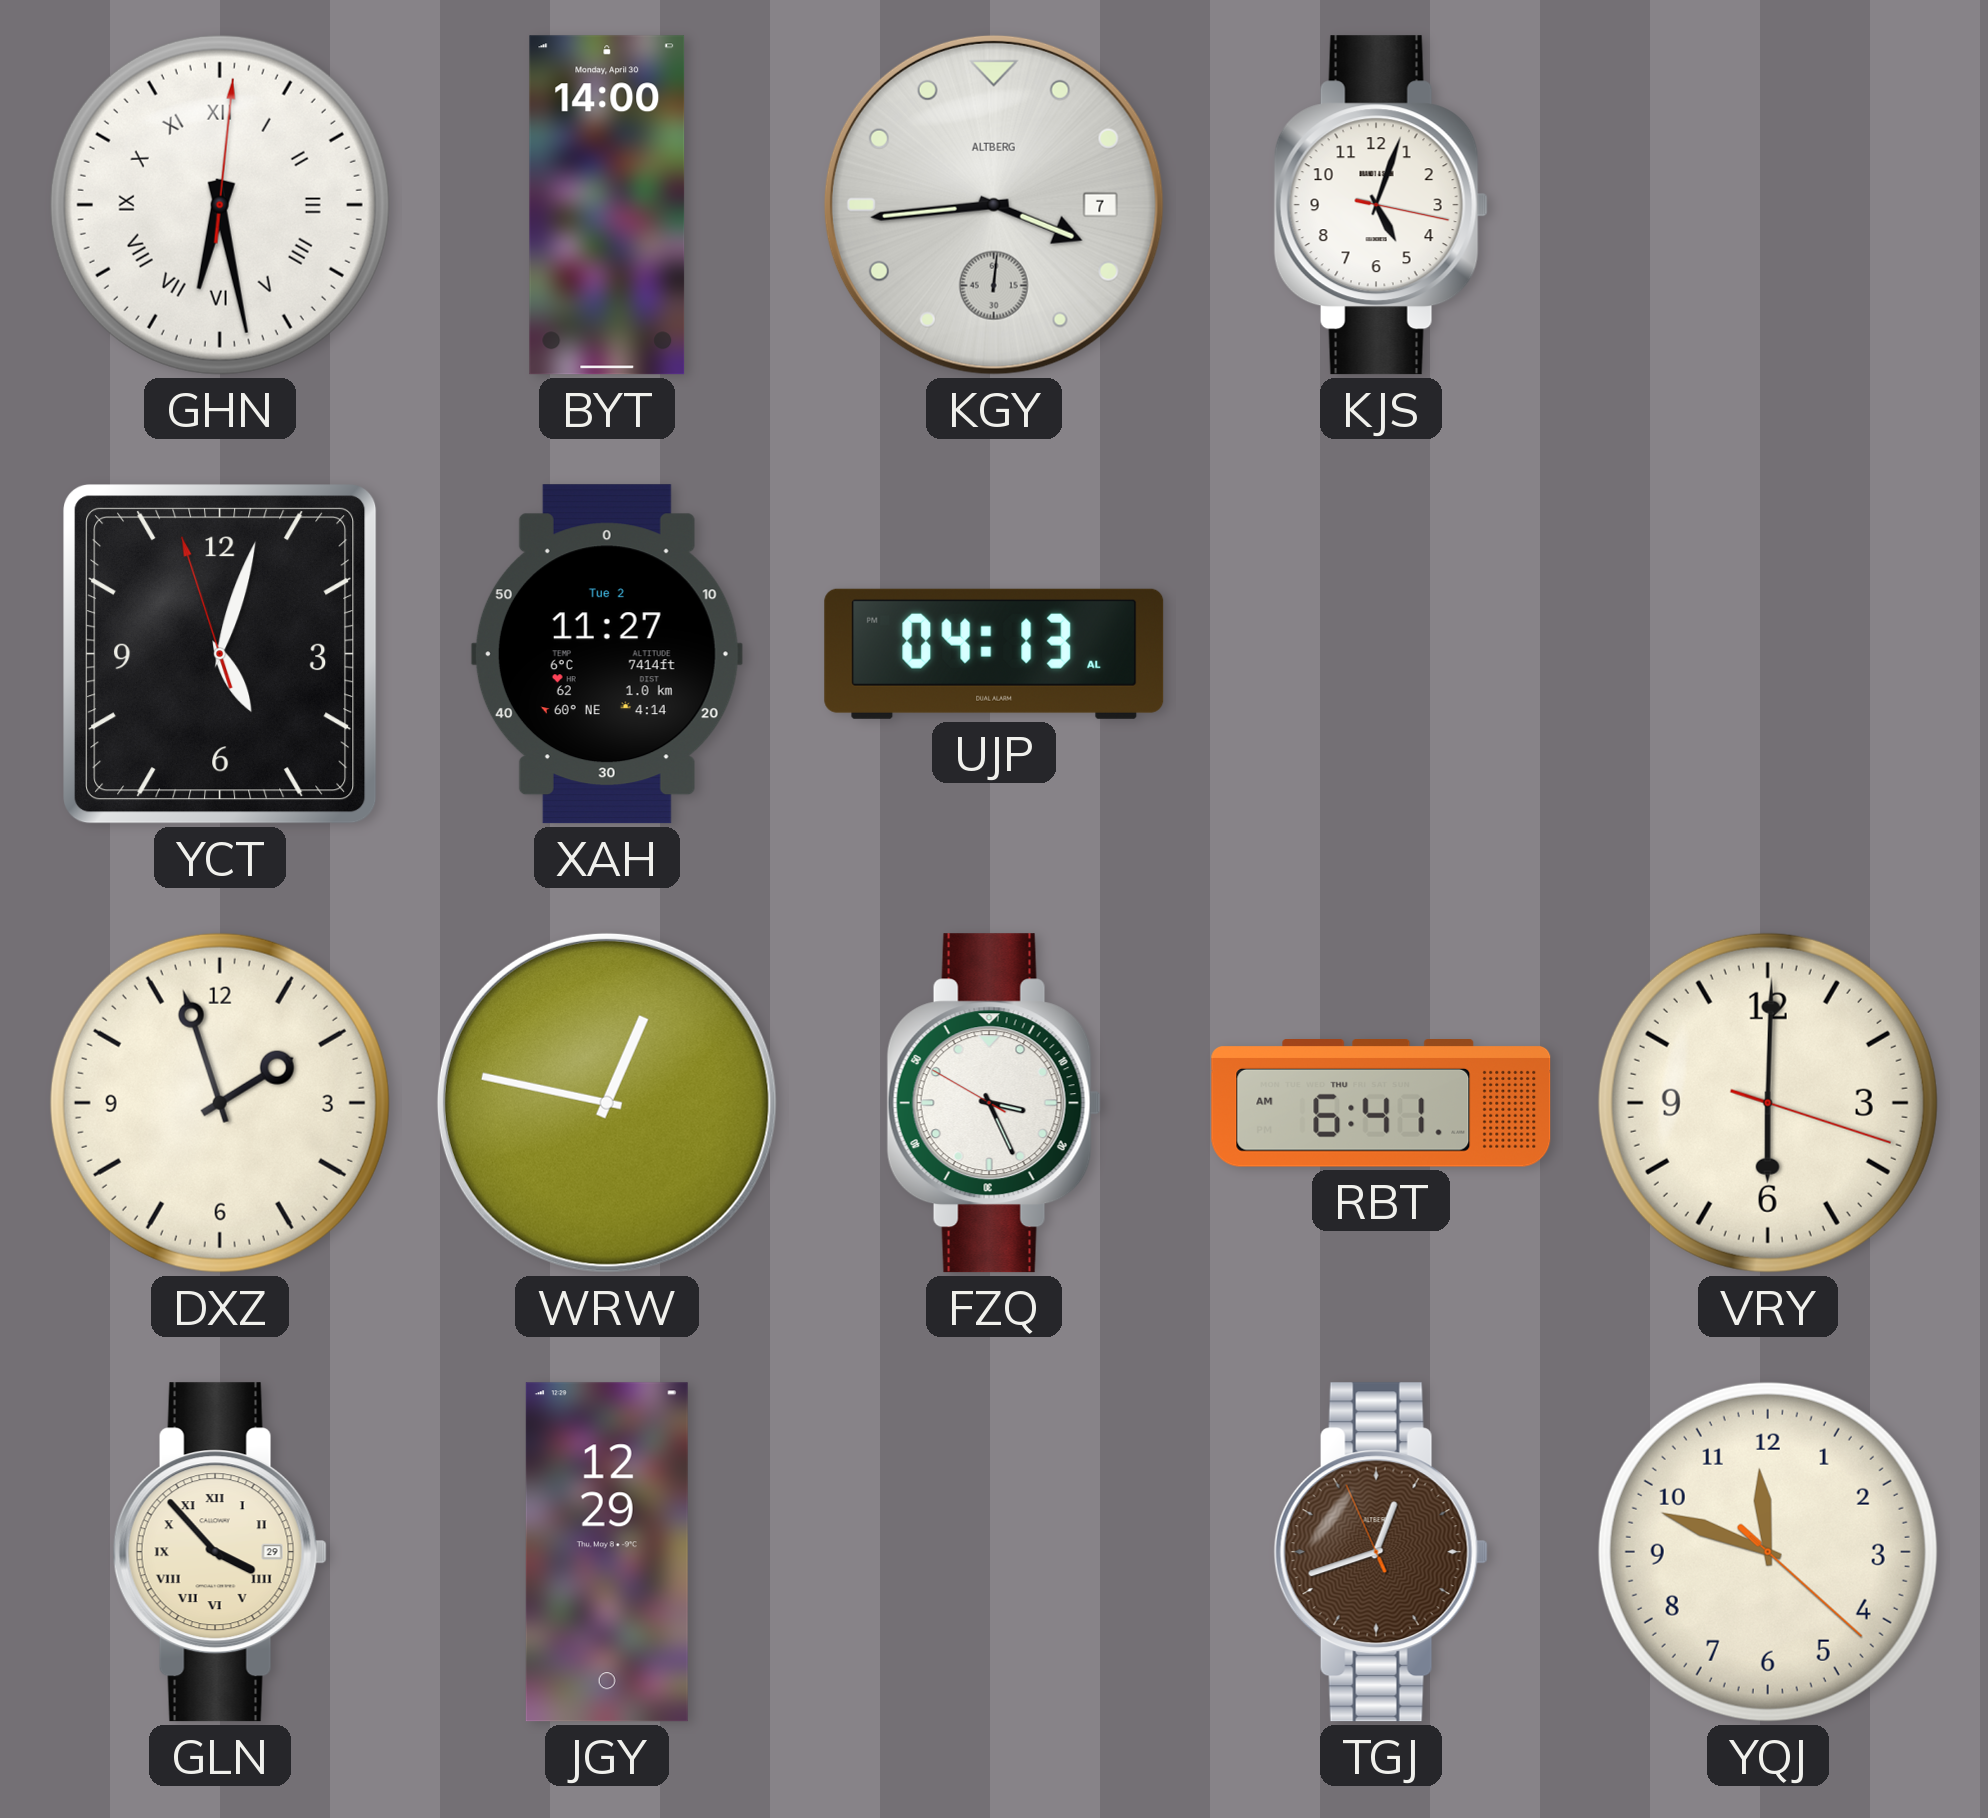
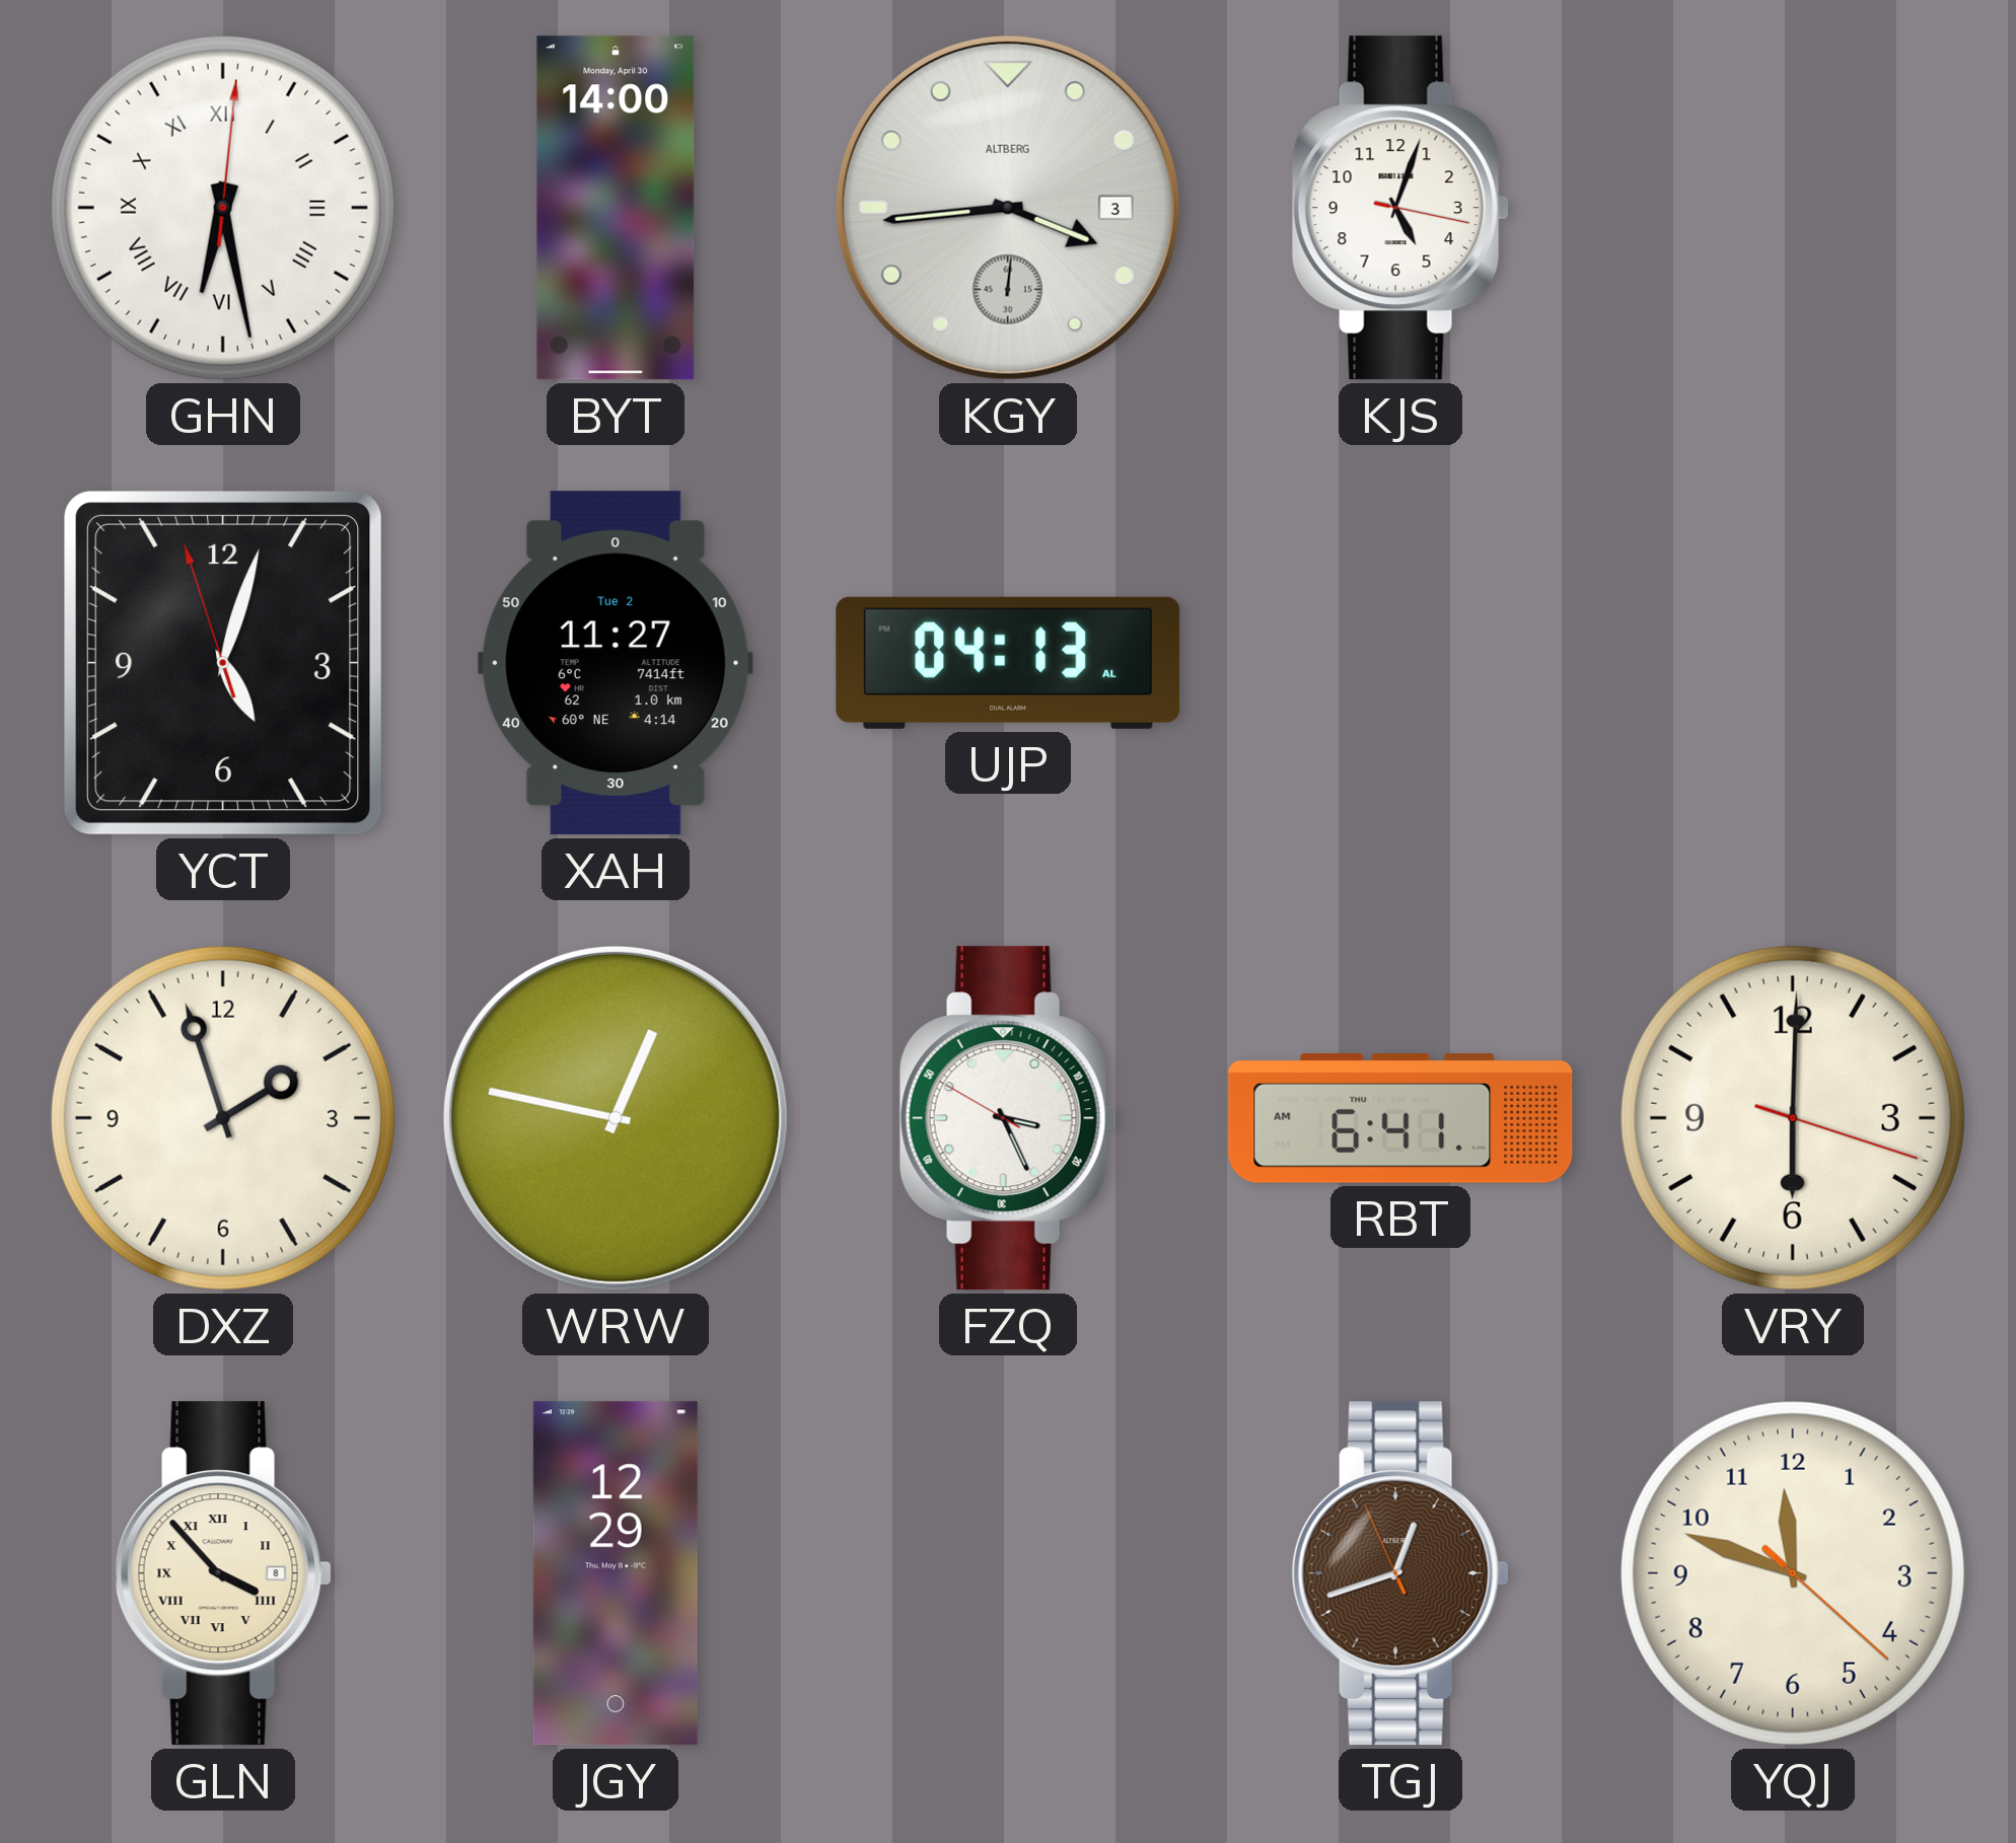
KGY date: 7 -> 3 (1008, 208)
GLN date: 29 -> 8 (223, 1573)
